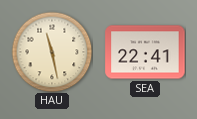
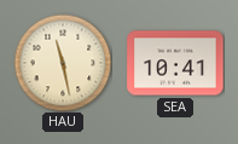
SEA: 22:41 -> 10:41 (175, 63)
